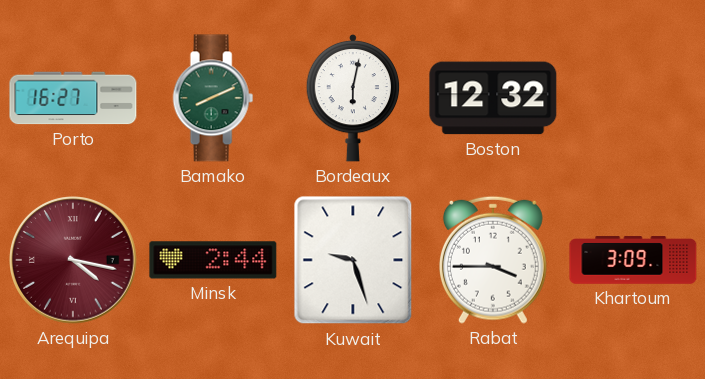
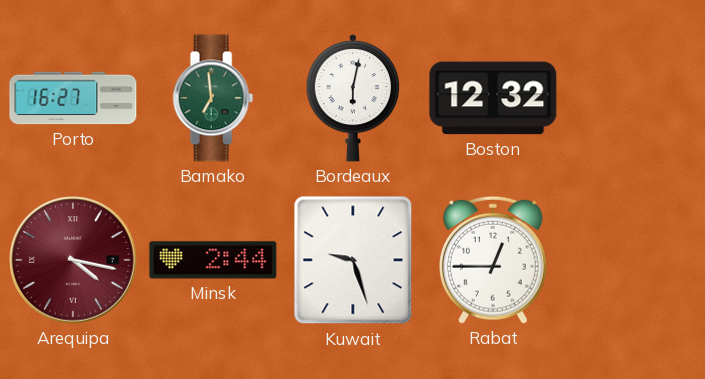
Bamako: 8:11 -> 6:59 (213, 98)
Rabat: 3:45 -> 12:45 (493, 260)
Khartoum: 3:09 -> none (633, 260)
